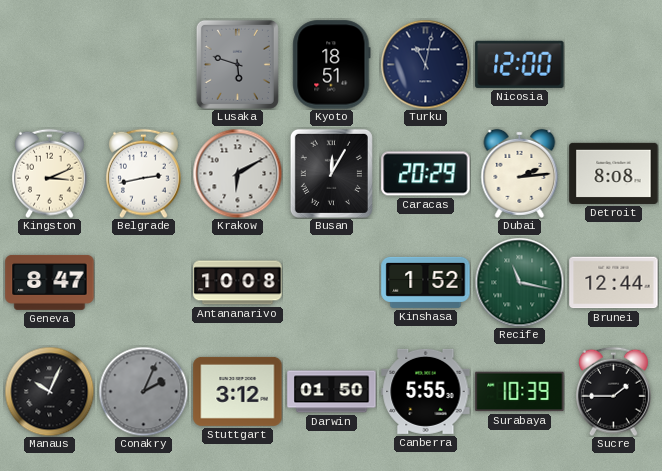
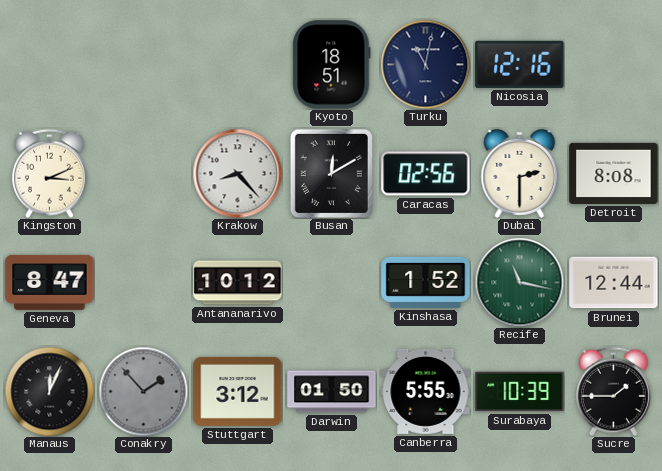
Lusaka: 5:48 -> none (237, 64)
Nicosia: 12:00 -> 12:16 (520, 64)
Belgrade: 2:43 -> none (144, 173)
Krakow: 6:10 -> 8:23 (237, 173)
Busan: 12:05 -> 12:10 (331, 173)
Caracas: 20:29 -> 02:56 (426, 174)
Dubai: 2:14 -> 2:30 (520, 173)
Antananarivo: 10:08 -> 10:12 (238, 283)
Manaus: 10:04 -> 12:04 (49, 391)
Conakry: 2:04 -> 1:53 (143, 391)
